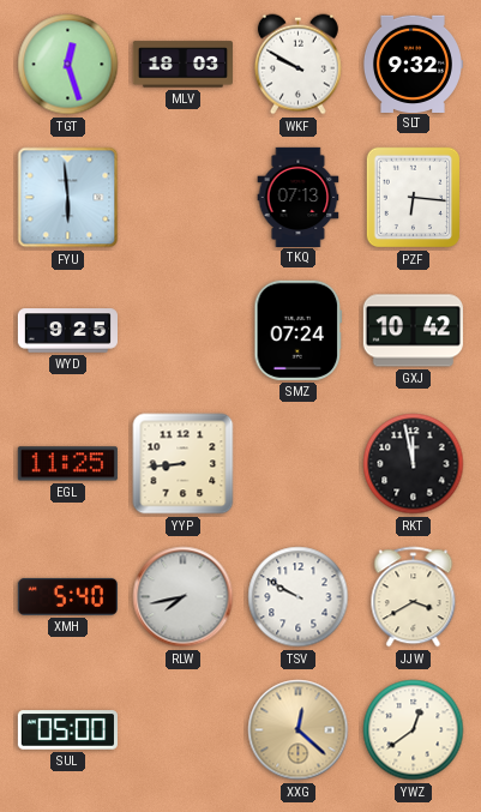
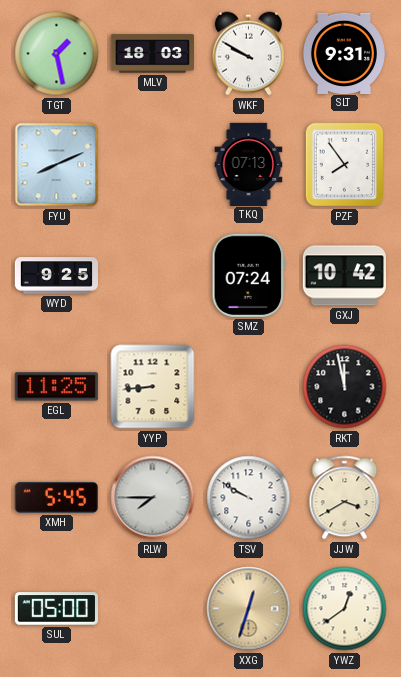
TGT: 12:27 -> 1:28 (57, 54)
SLT: 9:32 -> 9:31 (344, 53)
FYU: 5:59 -> 8:11 (57, 165)
PZF: 6:16 -> 7:54 (345, 165)
XMH: 5:40 -> 5:45 (56, 497)
RLW: 7:43 -> 7:45 (153, 498)
XXG: 12:22 -> 12:33 (249, 609)
